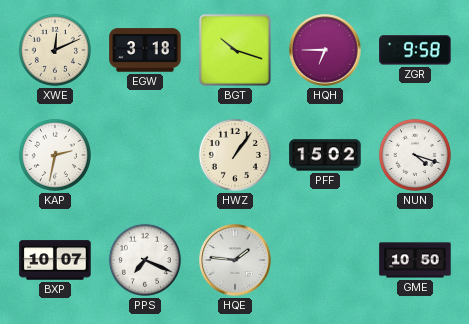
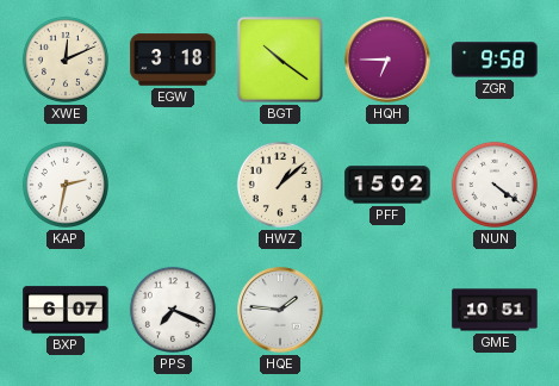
BGT: 10:18 -> 10:21 (280, 60)
HWZ: 1:06 -> 1:08 (280, 185)
NUN: 4:18 -> 4:21 (495, 185)
BXP: 10:07 -> 6:07 (66, 310)
GME: 10:50 -> 10:51 (495, 310)
